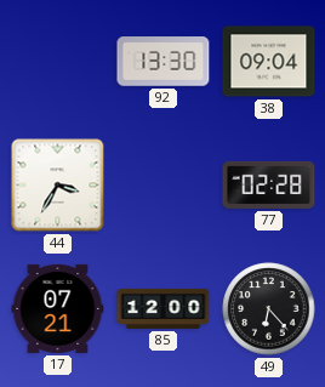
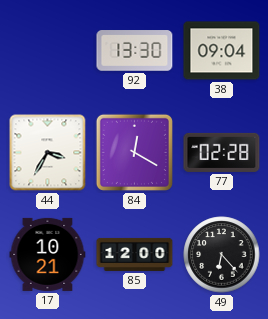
84: none -> 12:20 (134, 152)
17: 07:21 -> 10:21 (48, 254)
